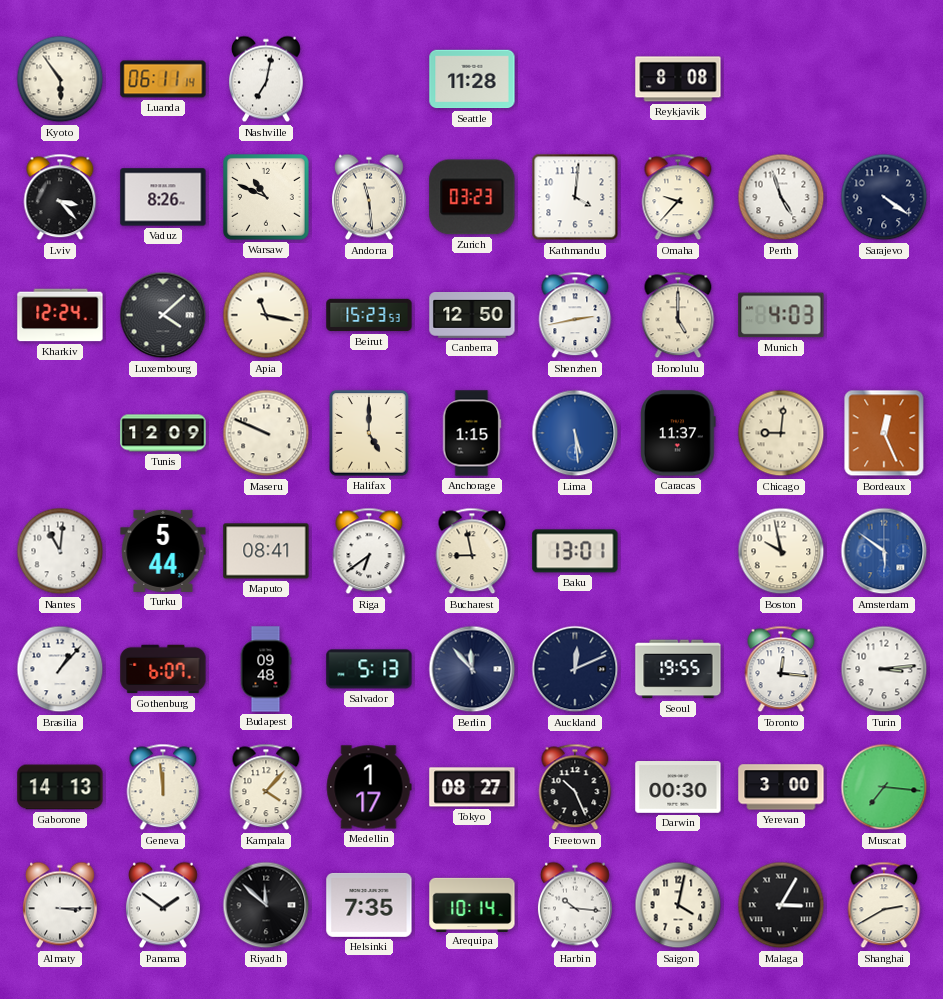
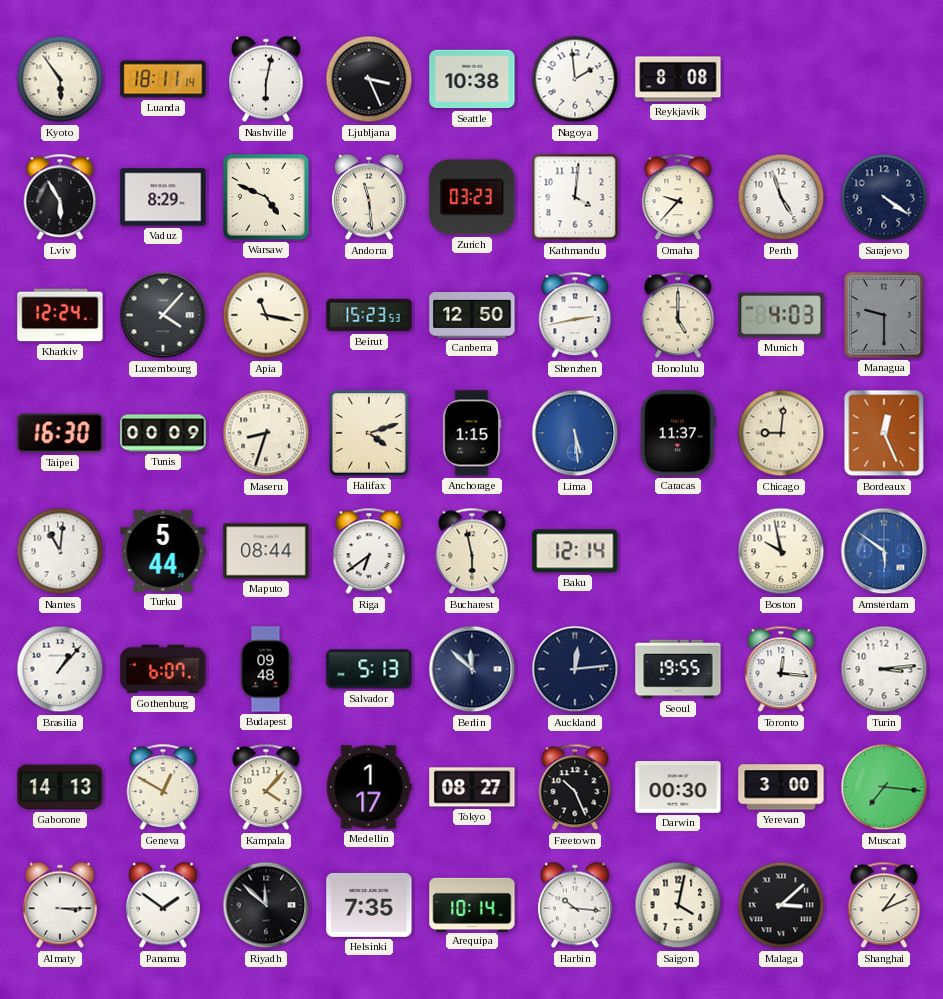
Luanda: 06:11 -> 18:11 (163, 79)
Nashville: 7:02 -> 6:02 (266, 79)
Ljubljana: none -> 3:26 (369, 79)
Seattle: 11:28 -> 10:38 (472, 79)
Nagoya: none -> 1:59 (575, 79)
Lviv: 3:23 -> 5:55 (60, 197)
Vaduz: 8:26 -> 8:29 (163, 197)
Warsaw: 10:49 -> 4:49 (266, 197)
Luxembourg: 4:08 -> 4:07 (163, 315)
Managua: none -> 9:30 (884, 315)
Taipei: none -> 16:30 (60, 433)
Tunis: 12:09 -> 00:09 (163, 433)
Maseru: 9:49 -> 8:33 (266, 433)
Halifax: 5:00 -> 4:12 (369, 433)
Maputo: 08:41 -> 08:44 (266, 551)
Bucharest: 8:58 -> 5:58 (472, 551)
Baku: 13:01 -> 12:14 (575, 551)
Berlin: 11:53 -> 11:52 (472, 669)
Auckland: 12:11 -> 12:14 (575, 669)
Geneva: 11:59 -> 12:50 (163, 787)
Malaga: 3:05 -> 3:08 (781, 905)
Shanghai: 2:40 -> 1:11 (884, 905)
